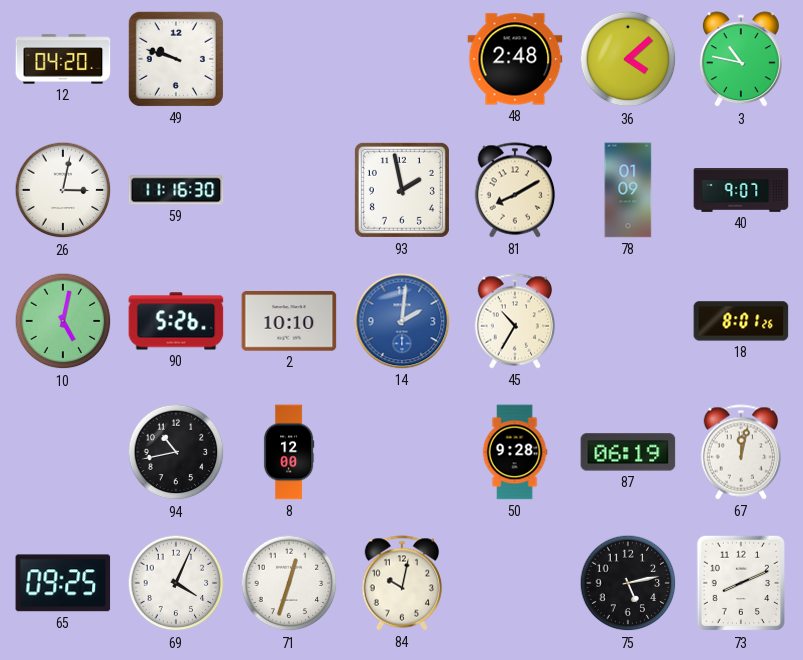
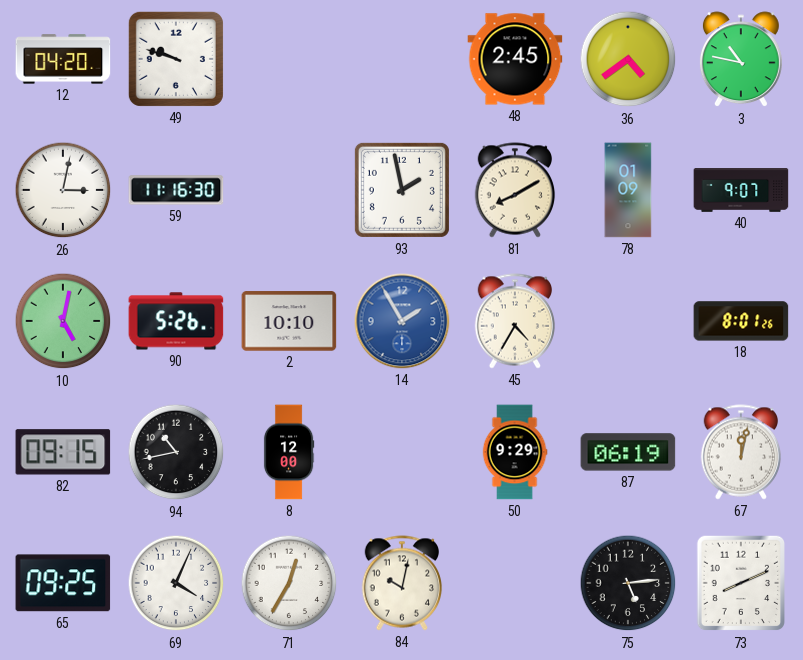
48: 2:48 -> 2:45 (515, 59)
36: 4:08 -> 4:39 (628, 59)
14: 2:01 -> 1:55 (402, 321)
45: 10:35 -> 4:35 (515, 321)
82: none -> 09:15 (63, 452)
50: 9:28 -> 9:29 (515, 452)
71: 12:33 -> 12:35 (289, 583)
75: 5:13 -> 5:14 (628, 583)
